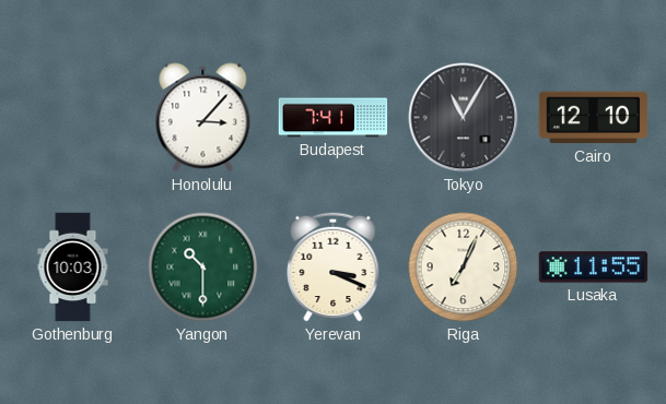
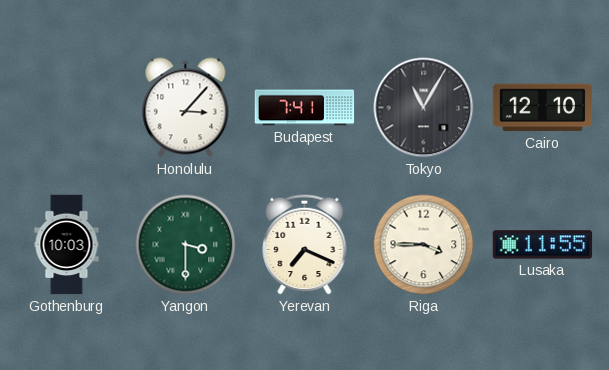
Yangon: 10:30 -> 3:30 (186, 245)
Yerevan: 3:19 -> 7:19 (305, 244)
Riga: 7:04 -> 3:45 (424, 245)
